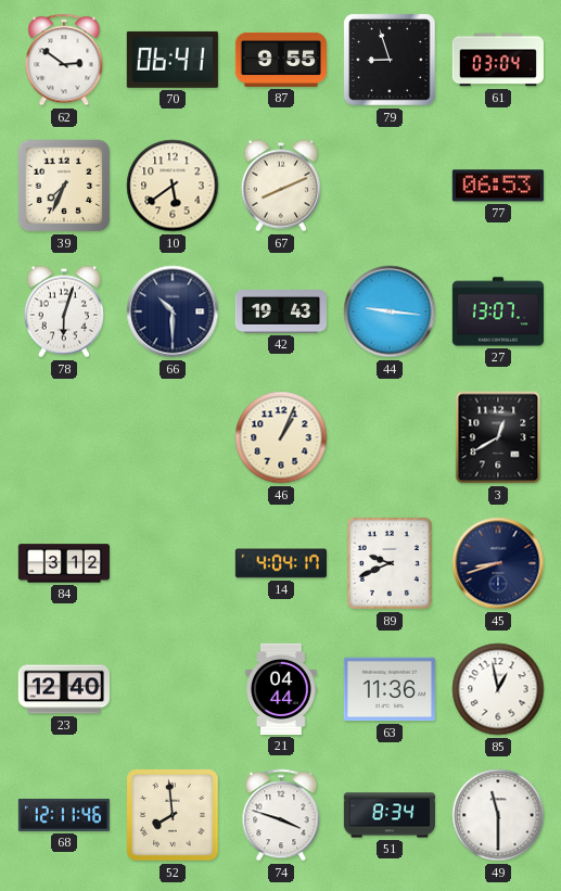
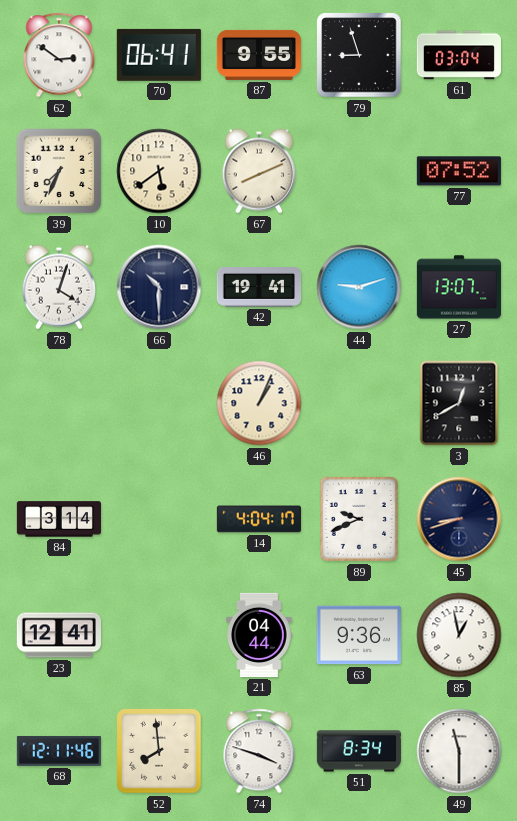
77: 06:53 -> 07:52 (459, 171)
78: 6:03 -> 4:03 (59, 287)
42: 19:43 -> 19:41 (258, 288)
44: 9:16 -> 9:12 (359, 287)
84: 3:12 -> 3:14 (59, 519)
23: 12:40 -> 12:41 (59, 635)
63: 11:36 -> 9:36 (359, 635)
